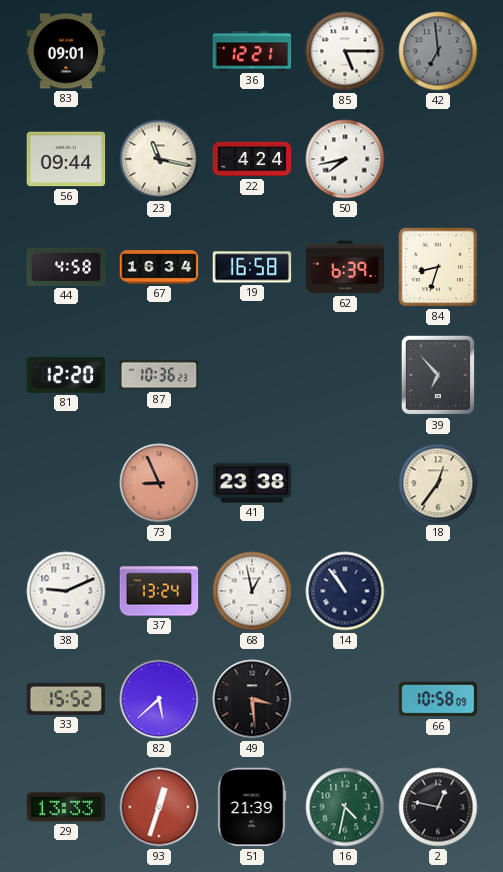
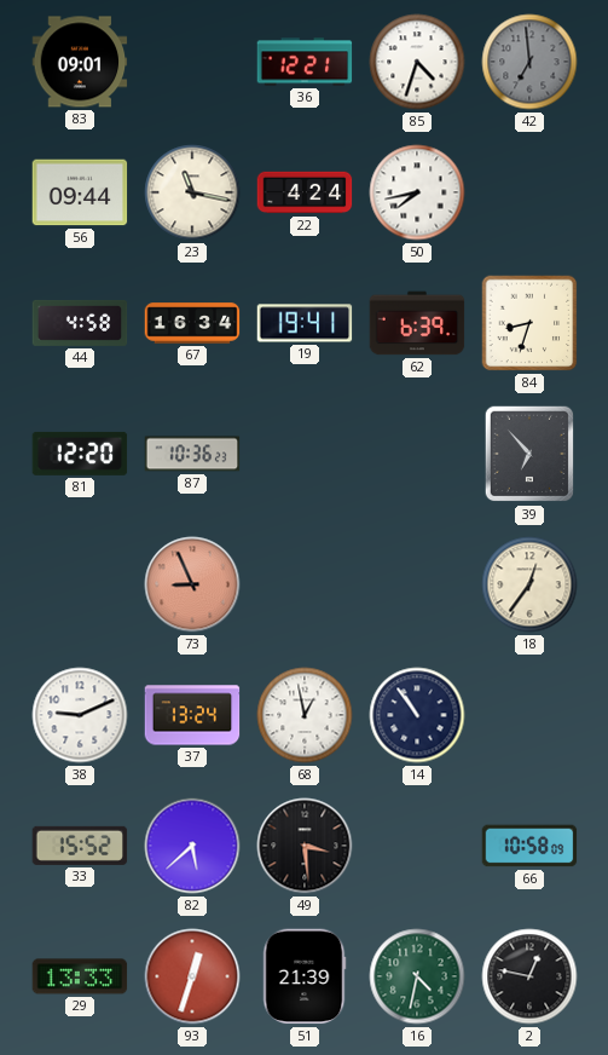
85: 5:15 -> 4:33 (417, 62)
19: 16:58 -> 19:41 (305, 323)
41: 23:38 -> none (252, 483)
